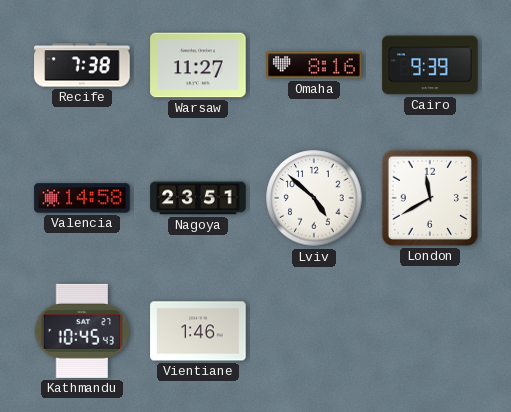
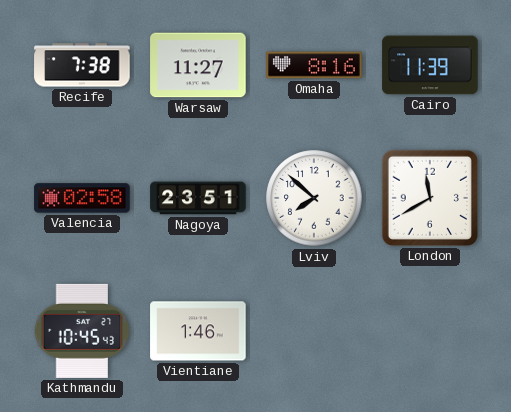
Cairo: 9:39 -> 11:39 (430, 65)
Valencia: 14:58 -> 02:58 (82, 198)
Lviv: 4:52 -> 7:52 (314, 198)
